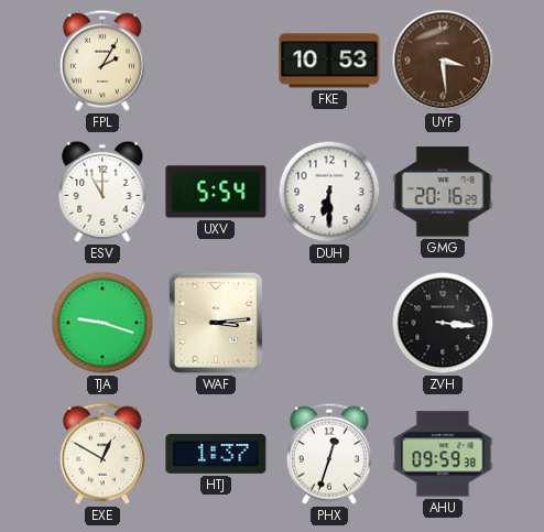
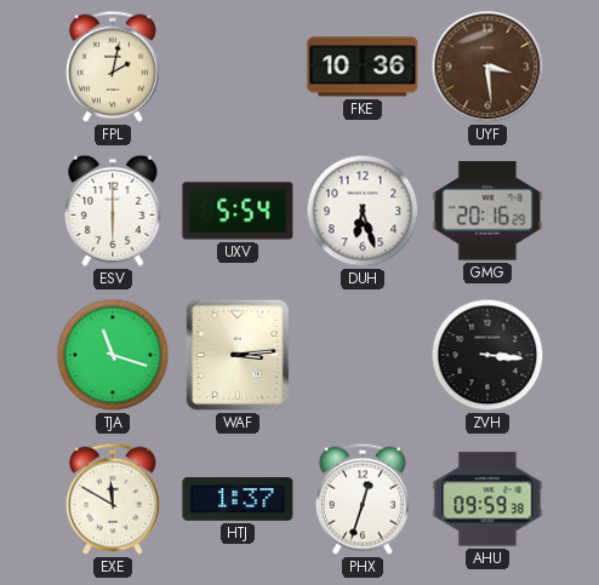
FPL: 2:05 -> 2:02 (113, 67)
FKE: 10:53 -> 10:36 (363, 67)
ESV: 11:00 -> 6:00 (113, 211)
DUH: 6:30 -> 6:27 (363, 211)
TJA: 9:18 -> 11:18 (113, 355)
EXE: 12:50 -> 11:50 (113, 499)
